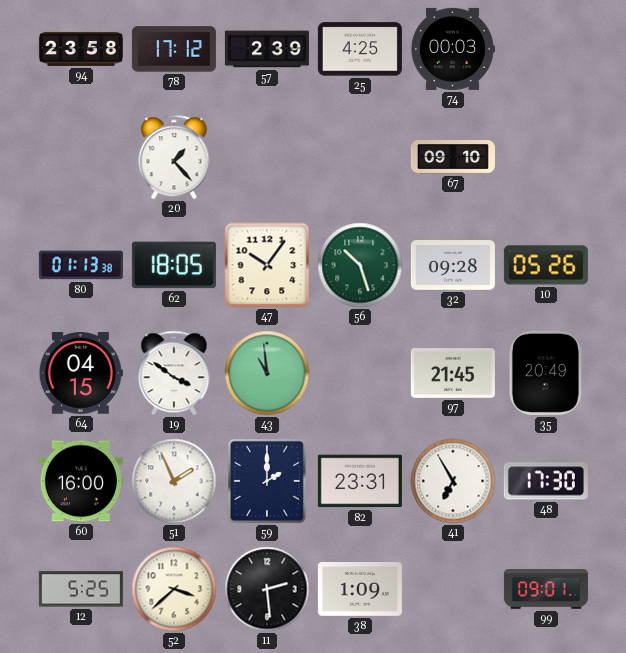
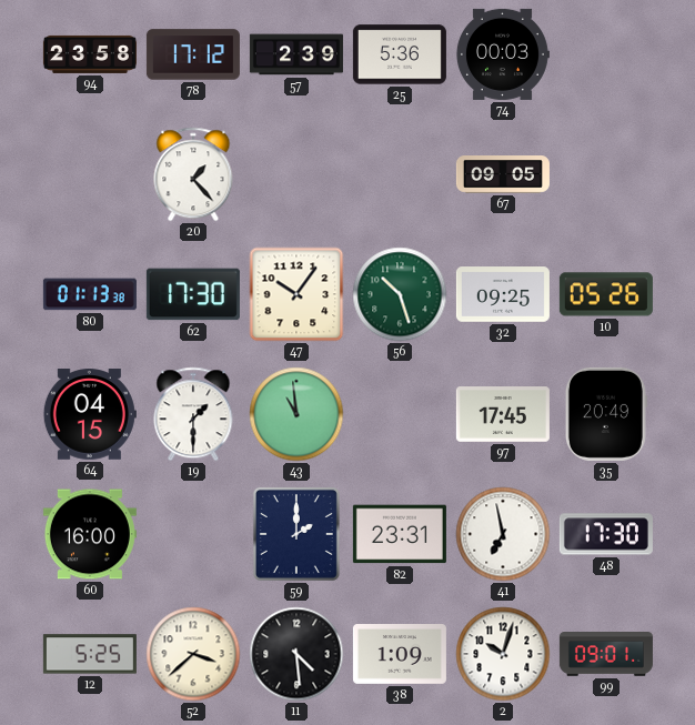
25: 4:25 -> 5:36 (400, 54)
67: 09:10 -> 09:05 (503, 174)
62: 18:05 -> 17:30 (193, 294)
32: 09:28 -> 09:25 (503, 294)
19: 3:51 -> 1:30 (193, 414)
97: 21:45 -> 17:45 (503, 414)
51: 1:56 -> none (174, 481)
41: 6:55 -> 6:58 (503, 534)
11: 2:29 -> 4:29 (296, 654)
2: none -> 10:03 (503, 654)
